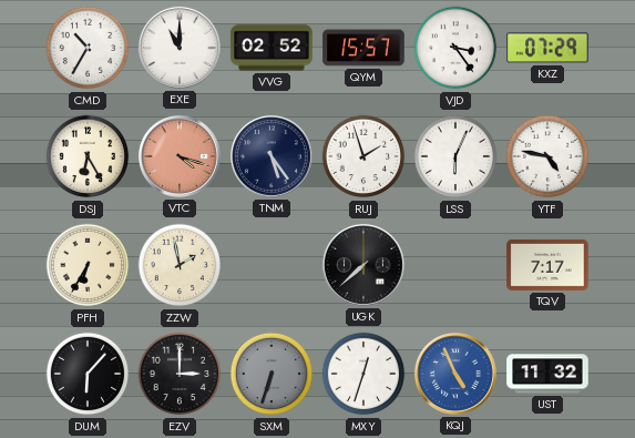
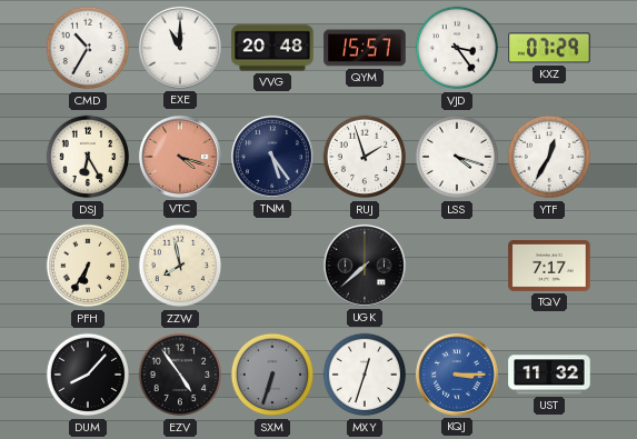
VVG: 02:52 -> 20:48 (272, 48)
LSS: 6:04 -> 4:18 (457, 157)
YTF: 4:47 -> 12:35 (549, 157)
ZZW: 1:58 -> 7:58 (180, 266)
DUM: 6:07 -> 8:07 (88, 375)
EZV: 3:00 -> 4:54 (180, 375)
KQJ: 4:56 -> 3:15 (457, 375)
